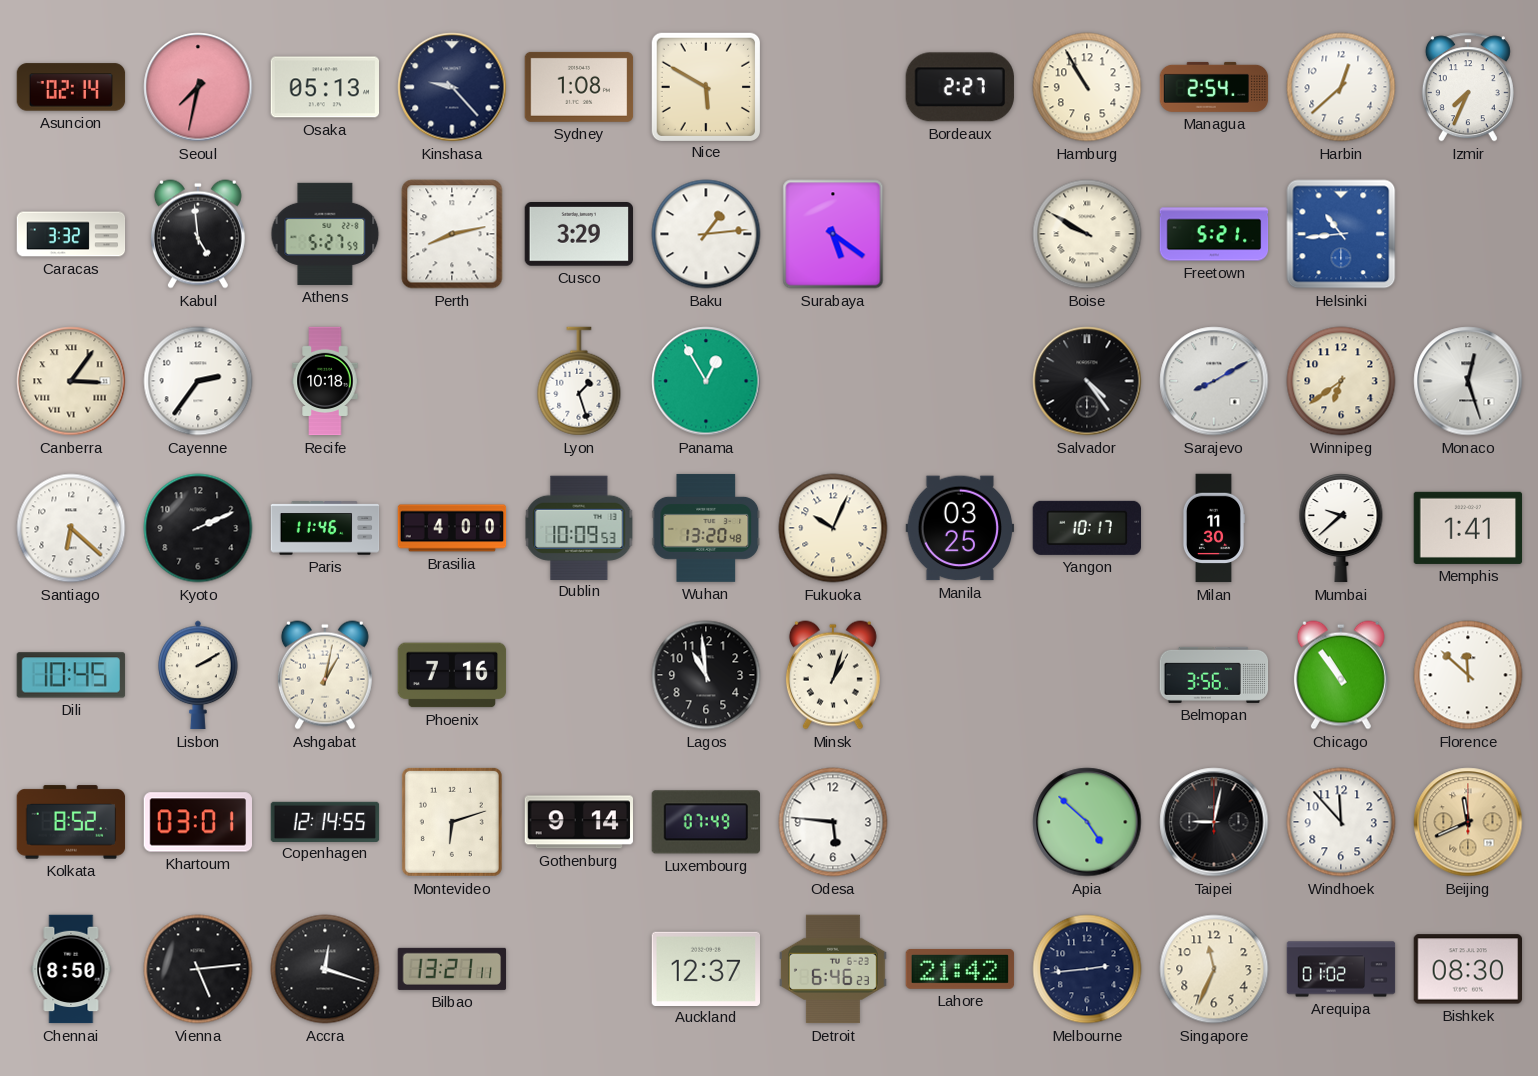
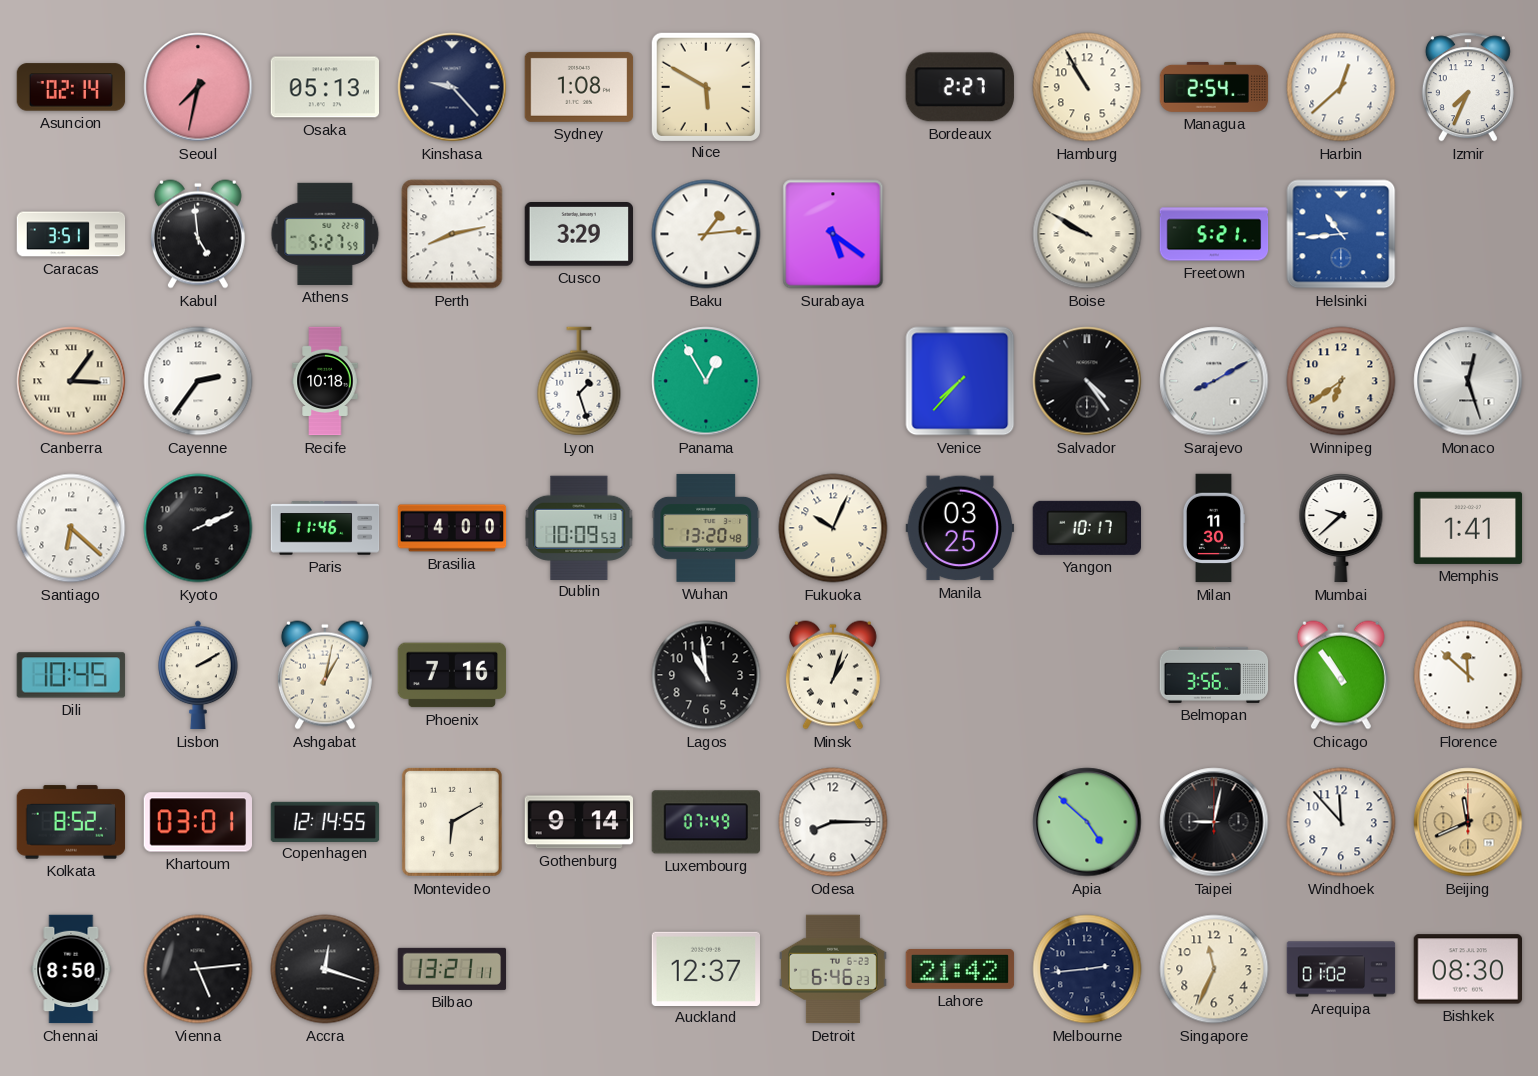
Caracas: 3:32 -> 3:51 (71, 234)
Venice: none -> 7:37 (960, 381)
Montevideo: 6:12 -> 6:10 (452, 822)
Odesa: 5:46 -> 8:15 (833, 822)
